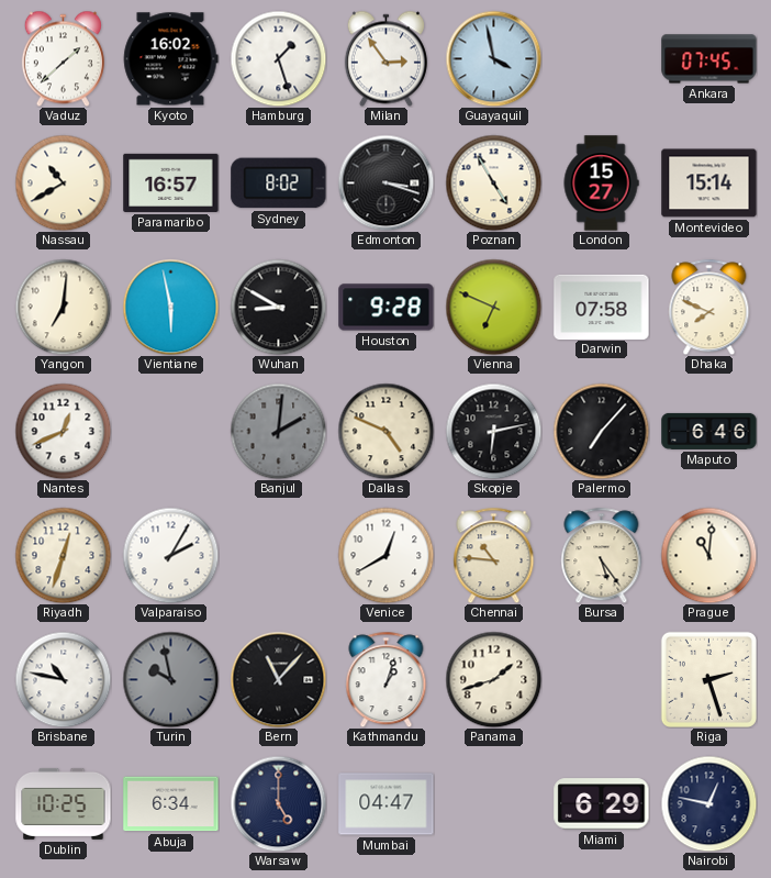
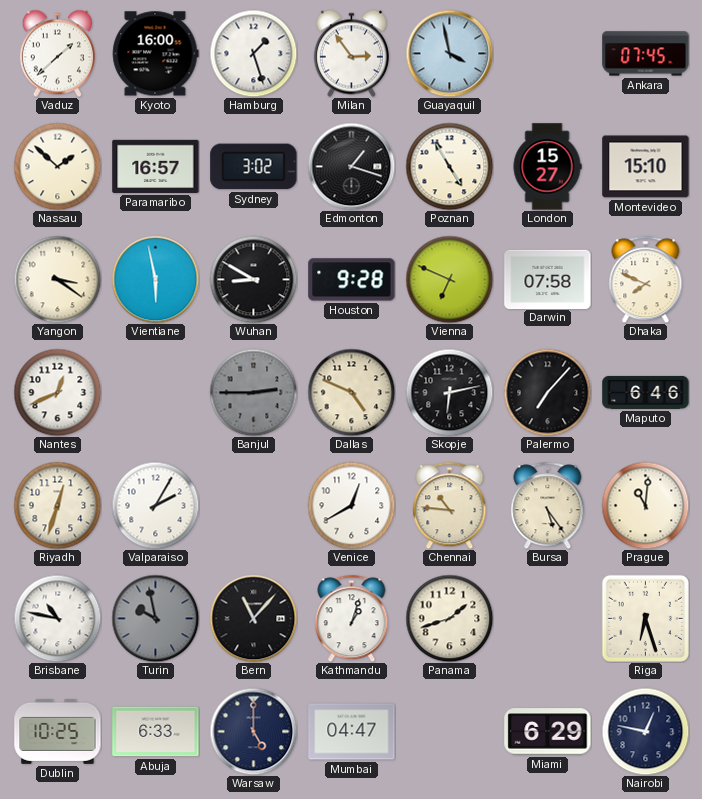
Kyoto: 16:02 -> 16:00 (155, 54)
Nassau: 10:40 -> 1:52 (57, 166)
Sydney: 8:02 -> 3:02 (254, 167)
Edmonton: 3:18 -> 1:18 (351, 166)
Montevideo: 15:14 -> 15:10 (646, 167)
Yangon: 7:01 -> 3:21 (57, 279)
Banjul: 2:01 -> 2:45 (253, 392)
Riga: 2:27 -> 6:27 (645, 618)
Abuja: 6:34 -> 6:33 (156, 732)
